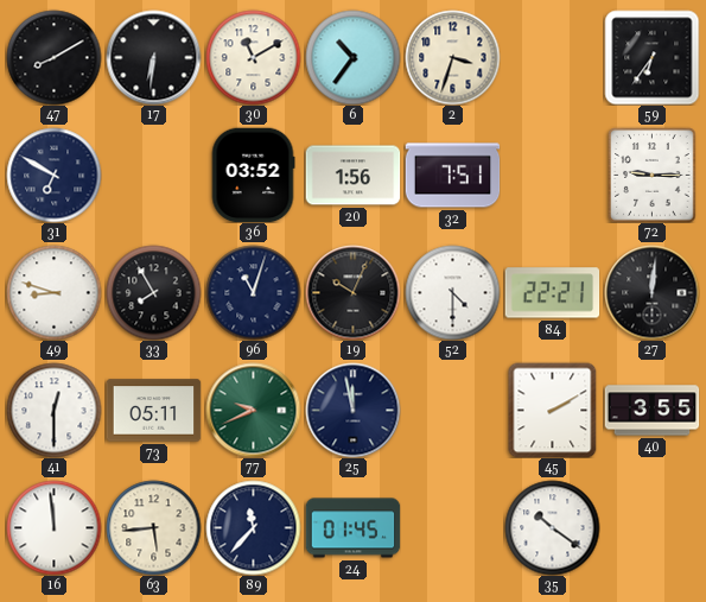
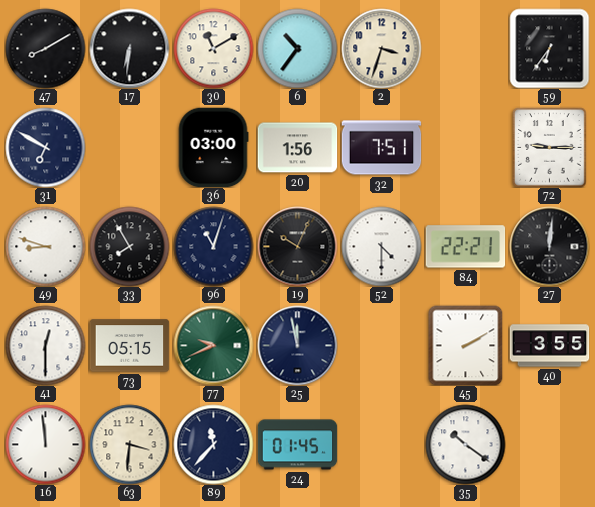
36: 03:52 -> 03:00 (213, 147)
73: 05:11 -> 05:15 (129, 346)
63: 5:44 -> 3:31 (129, 444)
